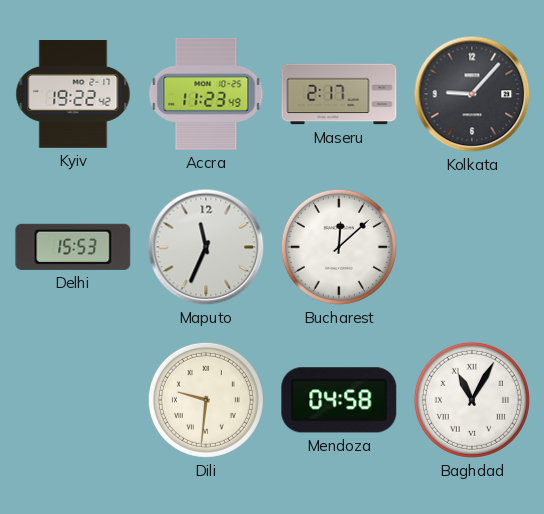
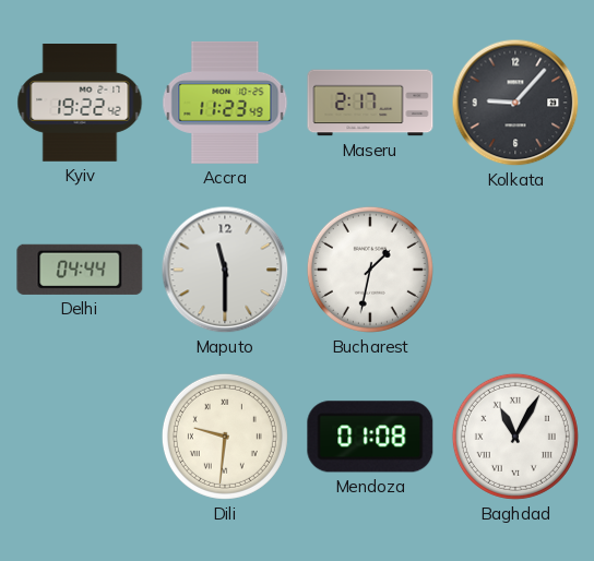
Delhi: 15:53 -> 04:44 (80, 270)
Maputo: 11:34 -> 11:30 (225, 270)
Bucharest: 12:08 -> 1:32 (370, 270)
Mendoza: 04:58 -> 01:08 (370, 437)
